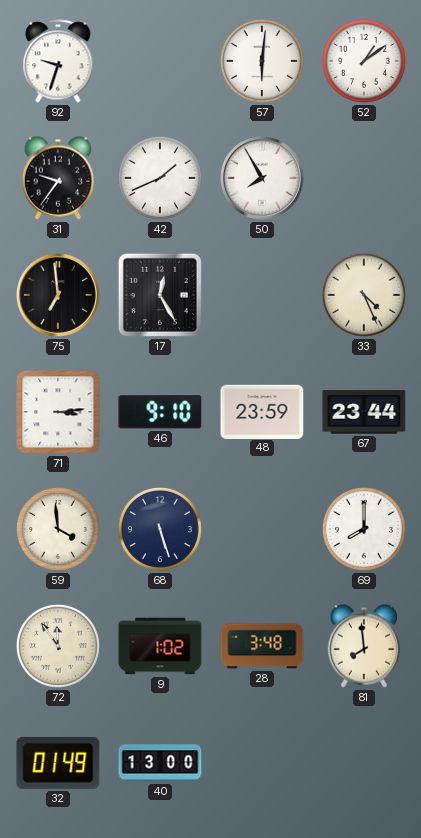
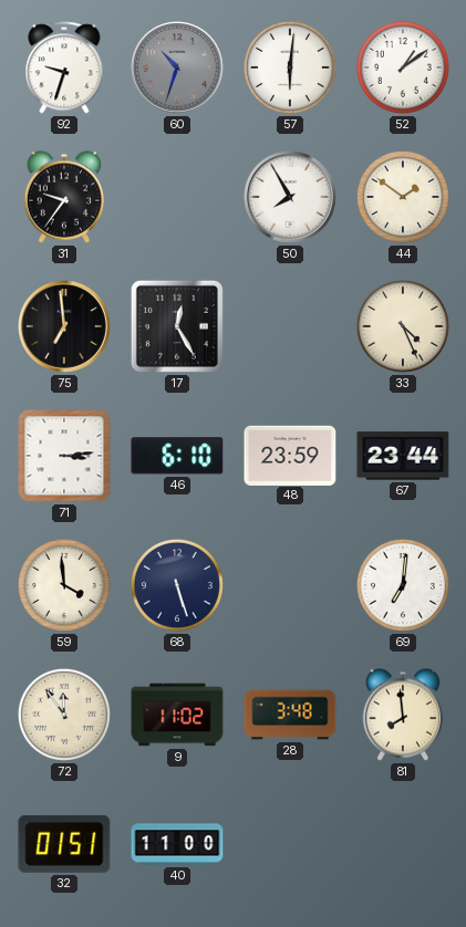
60: none -> 10:33 (178, 69)
42: 1:41 -> none (160, 178)
44: none -> 1:51 (403, 197)
46: 9:10 -> 6:10 (177, 456)
69: 8:00 -> 7:01 (403, 585)
9: 1:02 -> 11:02 (177, 715)
32: 01:49 -> 01:51 (64, 844)
40: 13:00 -> 11:00 (177, 844)
